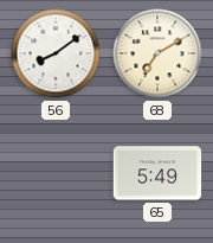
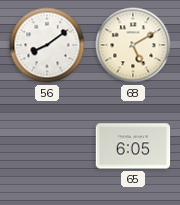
68: 7:10 -> 5:10 (133, 45)
65: 5:49 -> 6:05 (133, 146)
